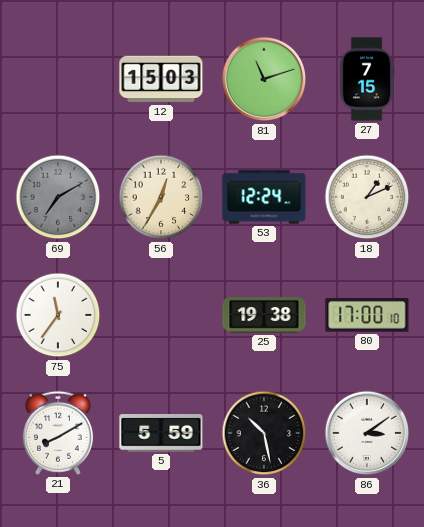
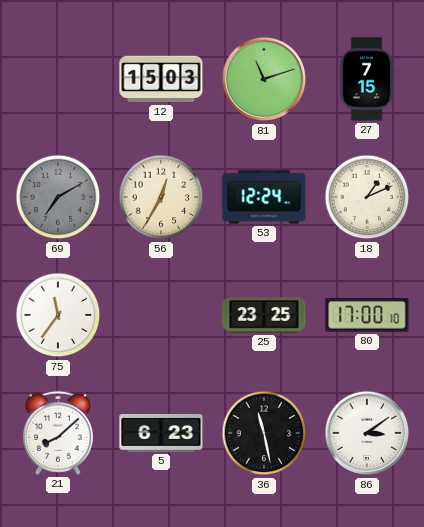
25: 19:38 -> 23:25 (264, 315)
21: 8:10 -> 8:08 (58, 433)
5: 5:59 -> 6:23 (161, 433)
36: 10:28 -> 11:28 (264, 433)
